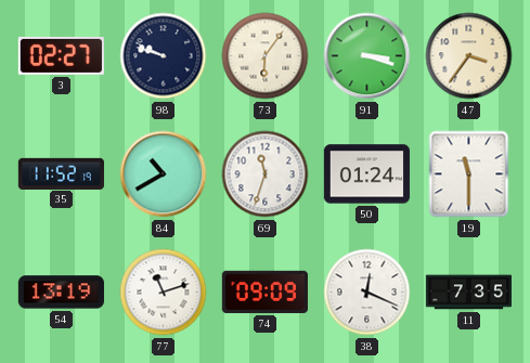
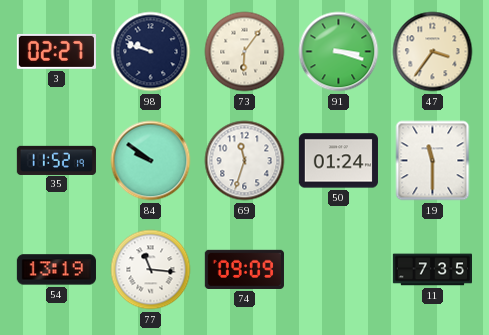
84: 10:40 -> 9:51 (151, 161)
77: 11:12 -> 11:16 (151, 270)
38: 12:19 -> none (367, 293)
